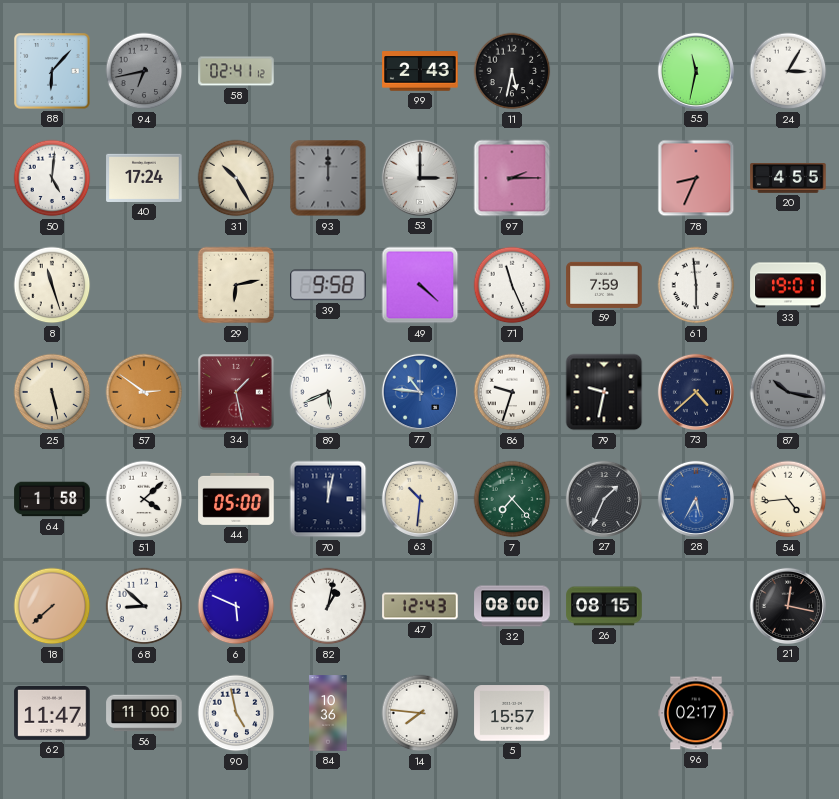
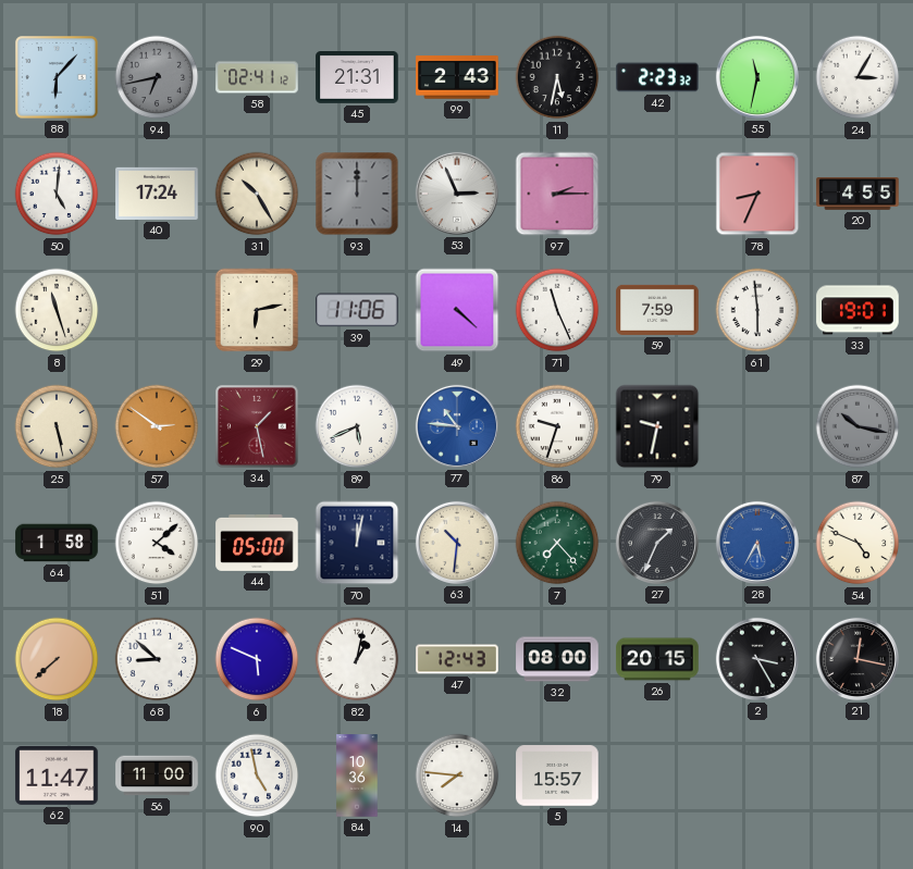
45: none -> 21:31 (357, 78)
42: none -> 2:23 (657, 77)
53: 3:00 -> 2:56 (457, 194)
39: 9:58 -> 11:06 (357, 310)
73: 4:38 -> none (696, 392)
54: 4:44 -> 4:49 (858, 543)
26: 08:15 -> 20:15 (657, 659)
2: none -> 3:25 (757, 659)
96: 02:17 -> none (696, 713)
